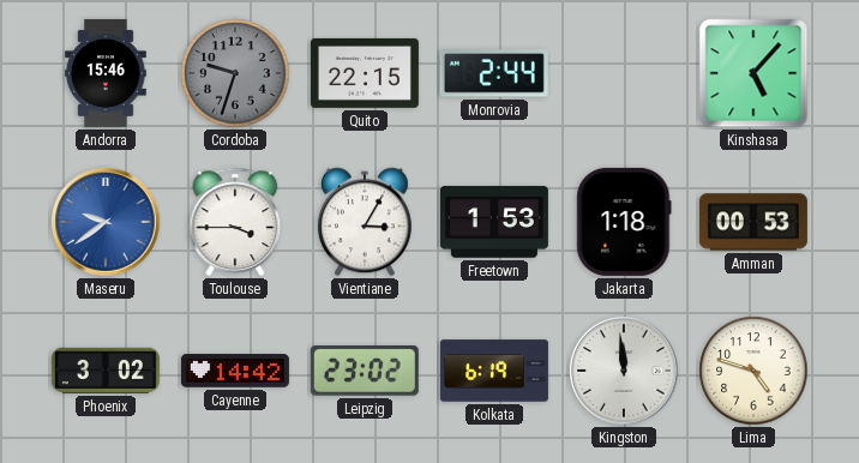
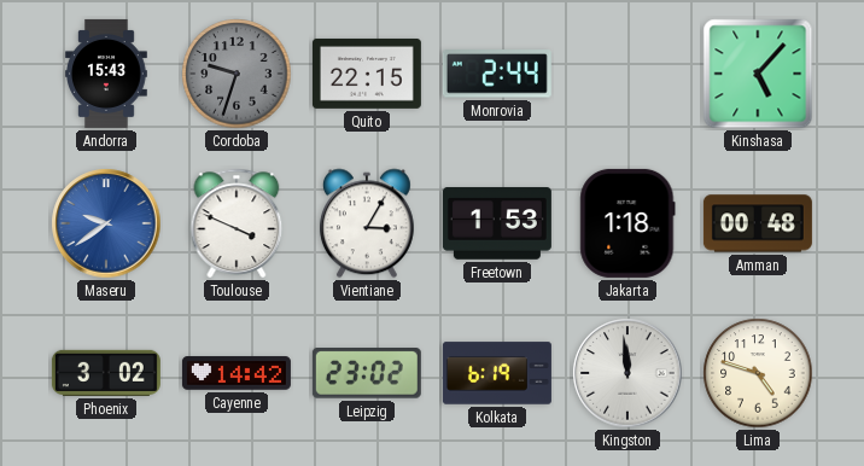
Andorra: 15:46 -> 15:43 (106, 74)
Toulouse: 3:45 -> 3:49 (237, 223)
Amman: 00:53 -> 00:48 (758, 223)
